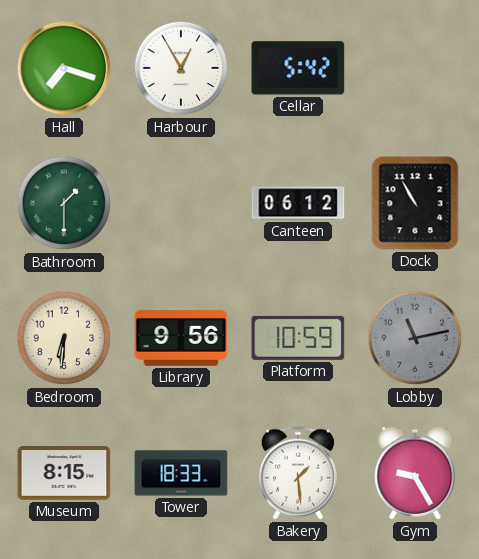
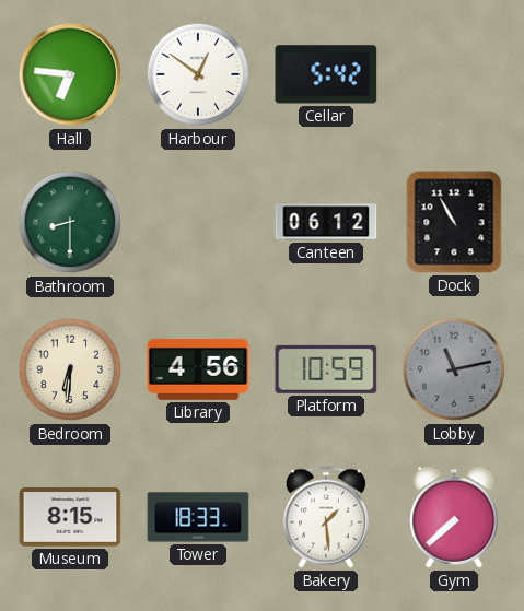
Hall: 7:18 -> 6:46 (70, 74)
Harbour: 12:55 -> 12:51 (198, 74)
Bathroom: 1:30 -> 8:30 (70, 222)
Library: 9:56 -> 4:56 (198, 369)
Gym: 9:25 -> 7:38 (454, 517)
